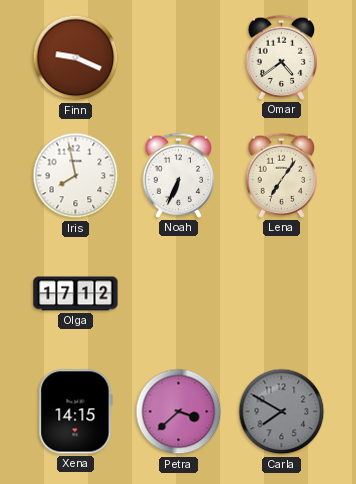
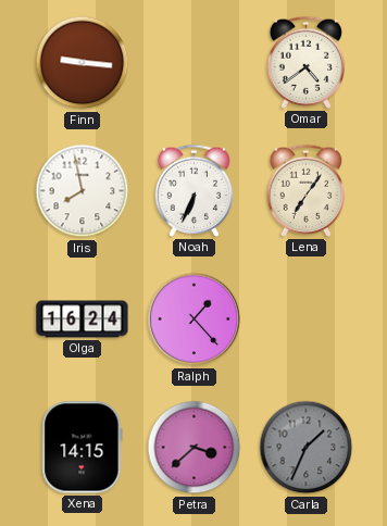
Finn: 9:19 -> 9:16 (83, 63)
Olga: 17:12 -> 16:24 (83, 320)
Ralph: none -> 1:23 (195, 320)
Carla: 7:50 -> 1:34 (307, 448)
